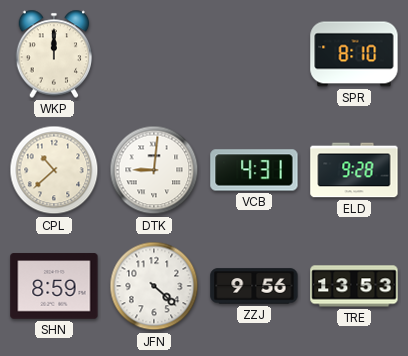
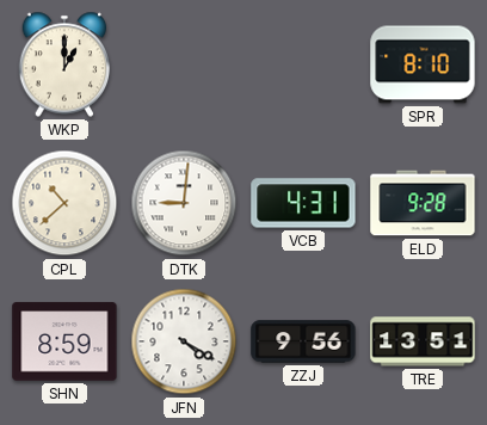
WKP: 12:00 -> 1:00 (64, 64)
JFN: 4:22 -> 4:20 (184, 341)
TRE: 13:53 -> 13:51 (423, 341)
